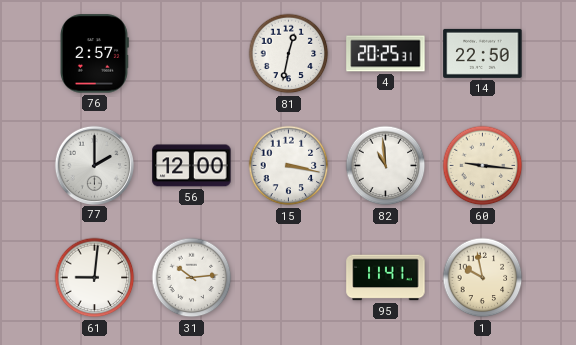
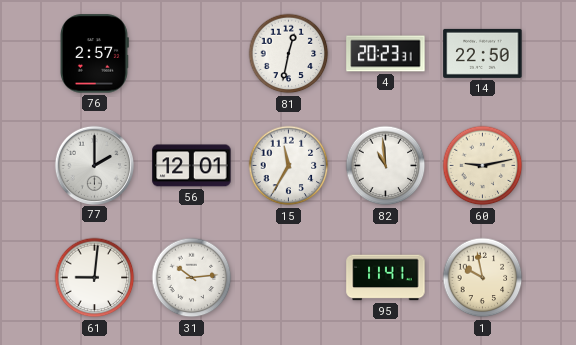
4: 20:25 -> 20:23 (386, 54)
56: 12:00 -> 12:01 (192, 166)
15: 3:17 -> 11:35 (289, 166)
60: 9:16 -> 9:13 (483, 166)
